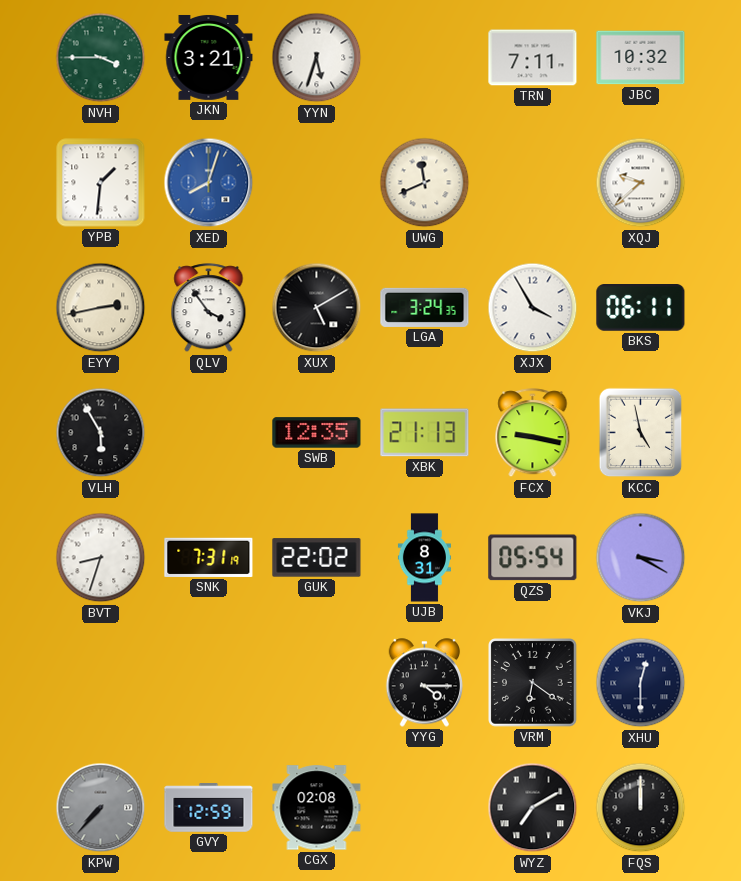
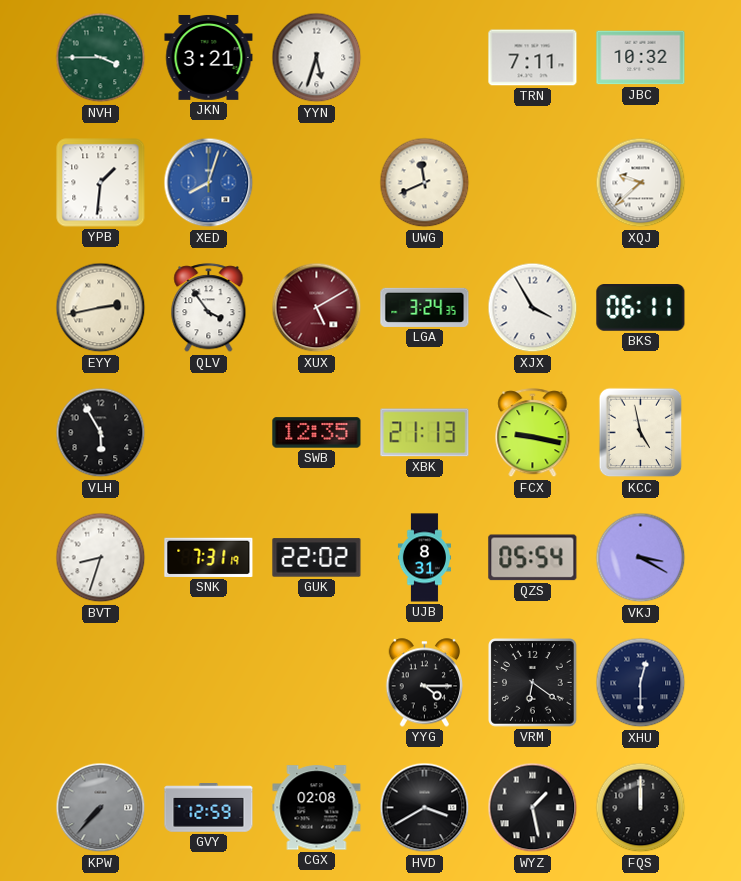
XUX dial: black -> burgundy (317, 308)
HVD: none -> 3:40 (425, 808)
WYZ: 7:10 -> 1:28 (533, 808)
